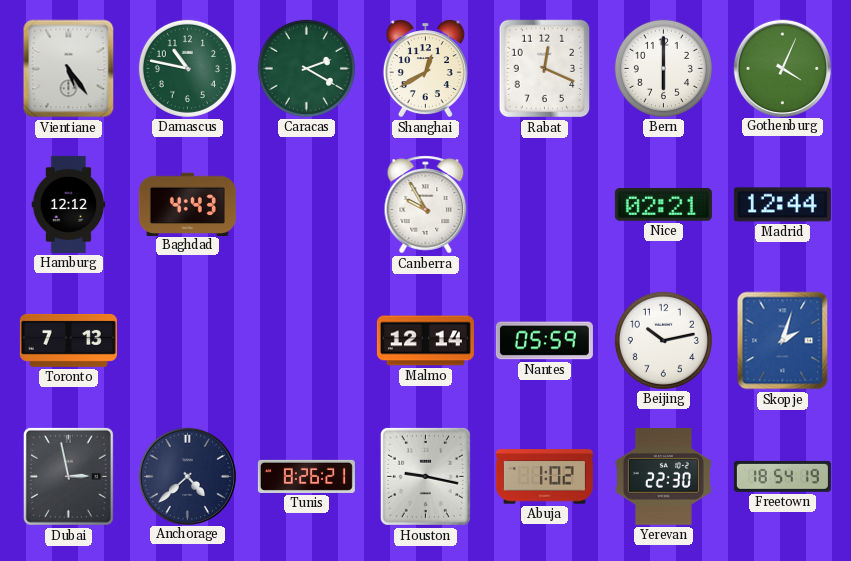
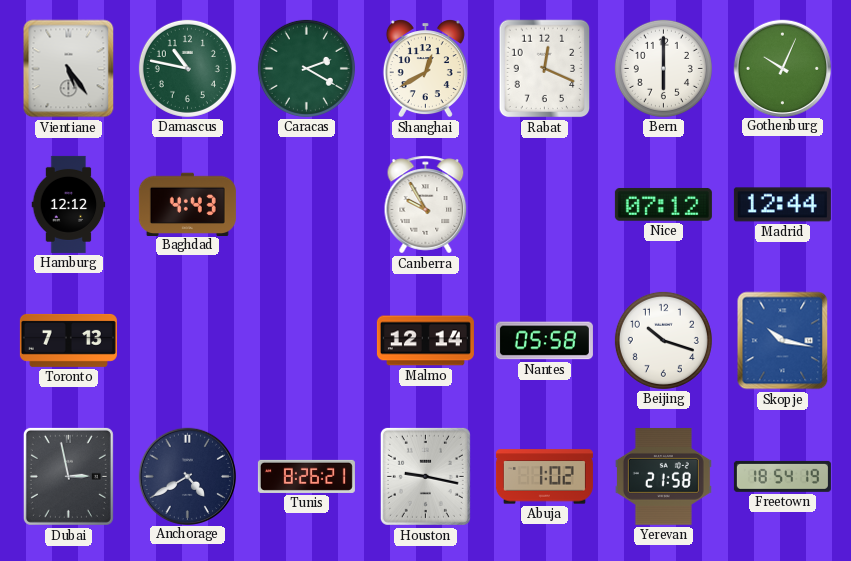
Gothenburg: 4:04 -> 10:04 (782, 68)
Nice: 02:21 -> 07:12 (663, 204)
Nantes: 05:59 -> 05:58 (544, 341)
Beijing: 10:13 -> 10:18 (663, 340)
Skopje: 2:03 -> 10:17 (783, 341)
Anchorage: 4:38 -> 4:40 (187, 476)
Yerevan: 22:30 -> 21:58 (663, 477)
